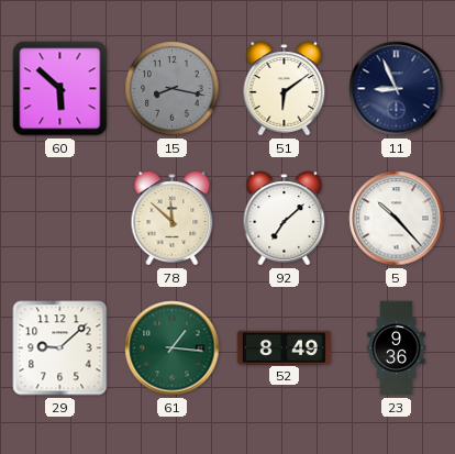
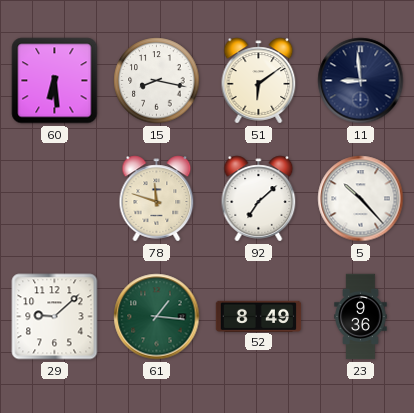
60: 5:52 -> 6:29 (55, 81)
15 dial: grey -> white (157, 81)
11: 8:56 -> 8:59 (361, 81)
78: 11:52 -> 11:48 (157, 199)
